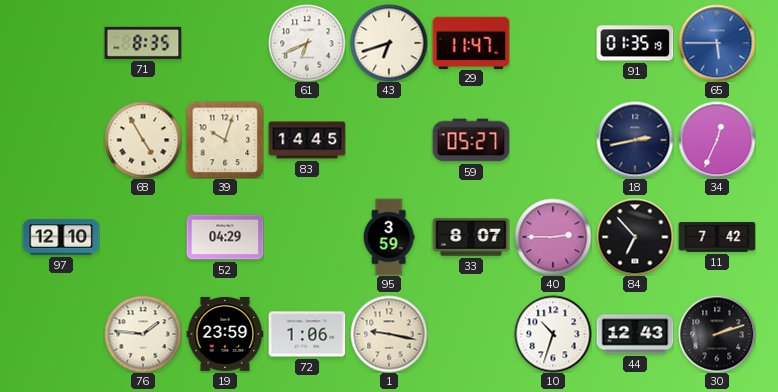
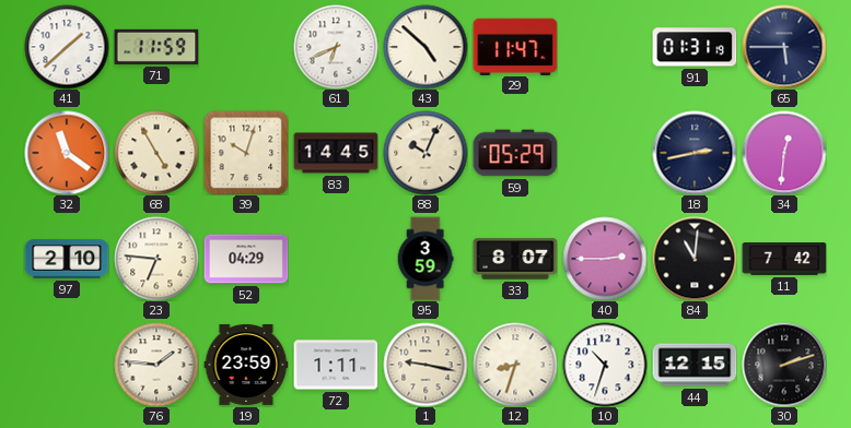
41: none -> 1:38 (67, 47)
71: 8:35 -> 11:59 (156, 47)
43: 6:42 -> 4:52 (425, 47)
91: 01:35 -> 01:31 (695, 47)
65 dial: blue -> navy (784, 47)
32: none -> 11:21 (67, 153)
88: none -> 10:04 (425, 153)
59: 05:27 -> 05:29 (515, 153)
34: 12:34 -> 12:31 (784, 153)
97: 12:10 -> 2:10 (67, 259)
23: none -> 6:46 (156, 259)
84: 6:53 -> 11:01 (695, 259)
72: 1:06 -> 1:11 (336, 365)
12: none -> 8:33 (515, 365)
44: 12:43 -> 12:15 (695, 365)
